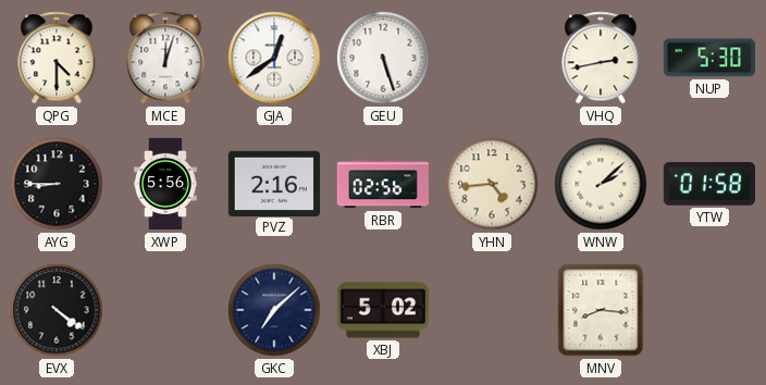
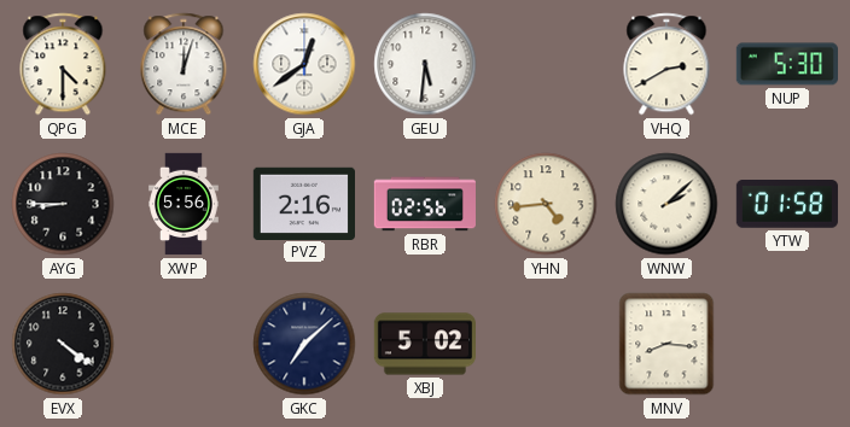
GEU: 5:27 -> 5:31 (425, 64)
VHQ: 2:43 -> 2:40 (666, 64)
